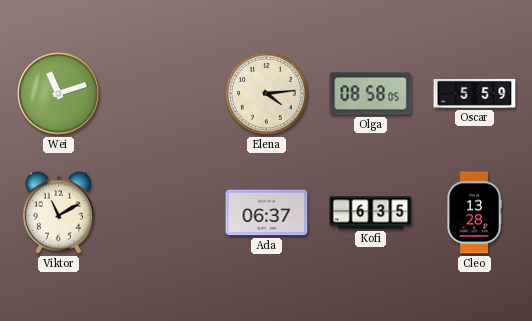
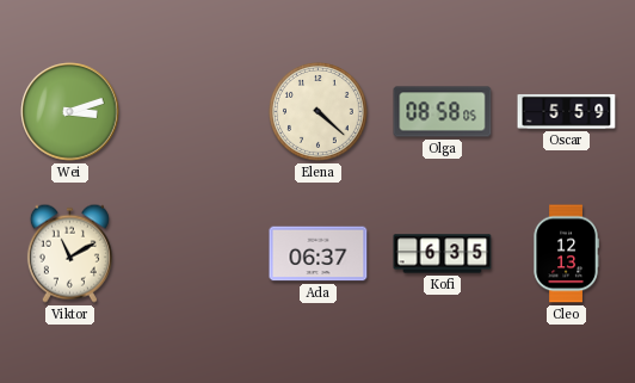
Wei: 11:12 -> 3:12 (70, 112)
Elena: 4:14 -> 4:22 (319, 112)
Cleo: 13:28 -> 12:13 (566, 254)
